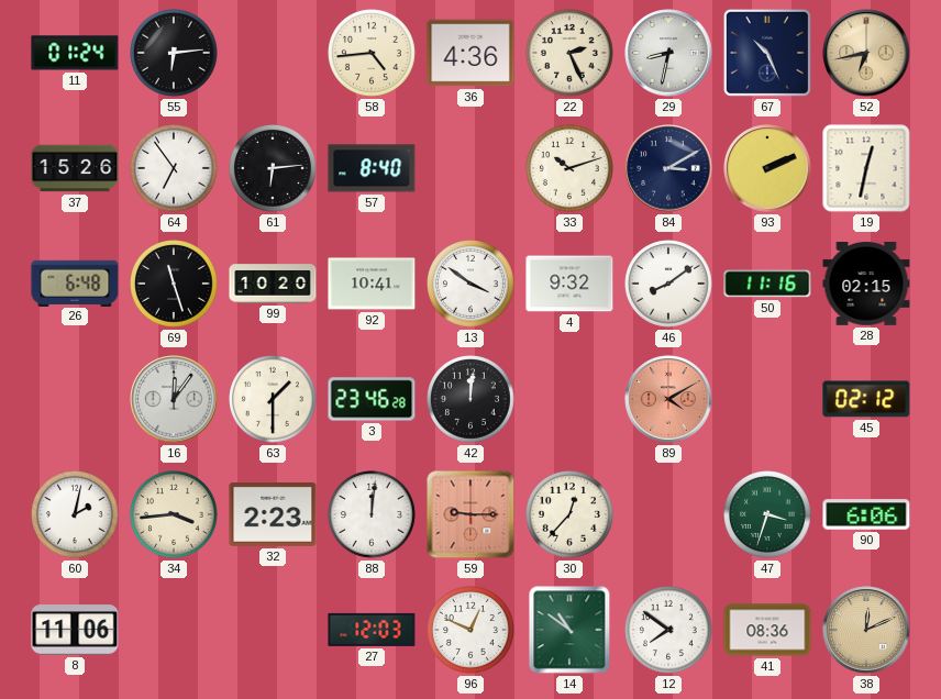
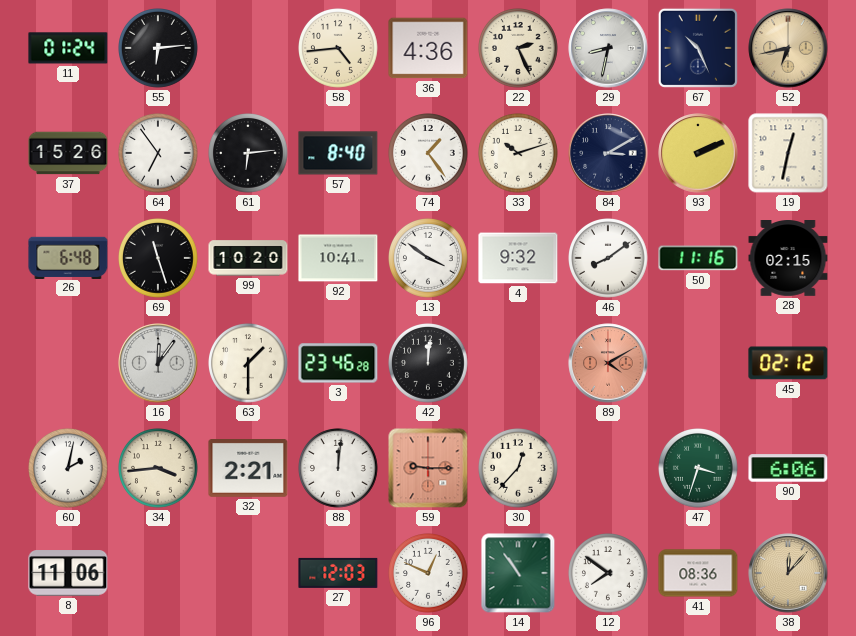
74: none -> 1:24 (429, 154)
32: 2:23 -> 2:21 (248, 469)
14: 10:51 -> 10:54 (518, 573)
38: 12:11 -> 12:07 (788, 573)
